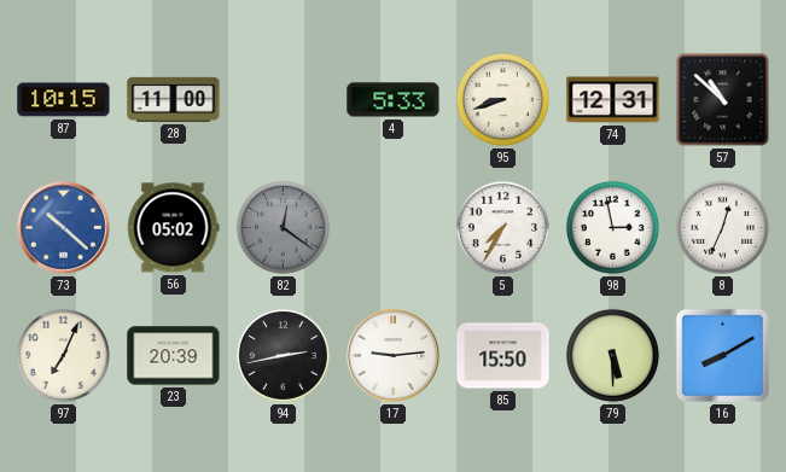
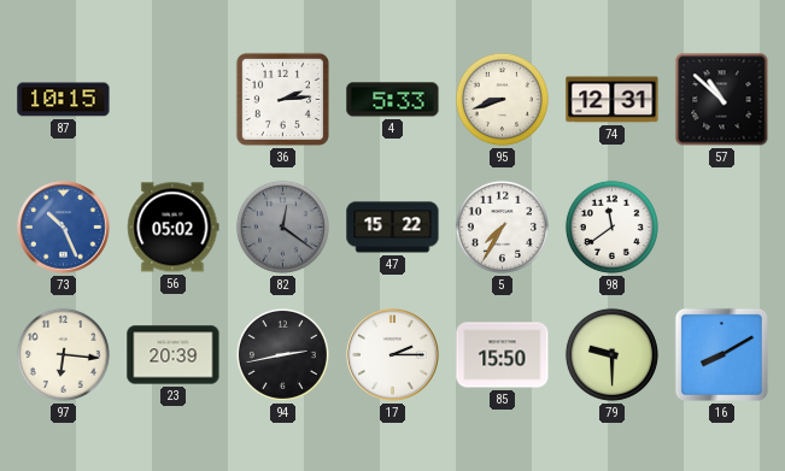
28: 11:00 -> none (174, 99)
36: none -> 2:14 (282, 99)
73: 10:22 -> 10:26 (64, 228)
47: none -> 15:22 (393, 228)
98: 2:58 -> 11:39 (611, 226)
8: 12:34 -> none (722, 227)
97: 7:04 -> 6:16 (63, 354)
17: 9:14 -> 2:15 (393, 355)
79: 5:30 -> 9:30 (611, 354)
